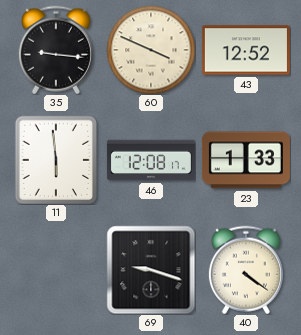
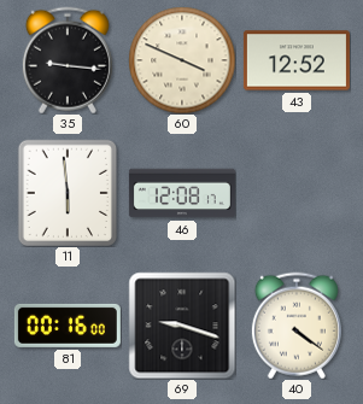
23: 1:33 -> none (246, 160)
81: none -> 00:16 (68, 326)
